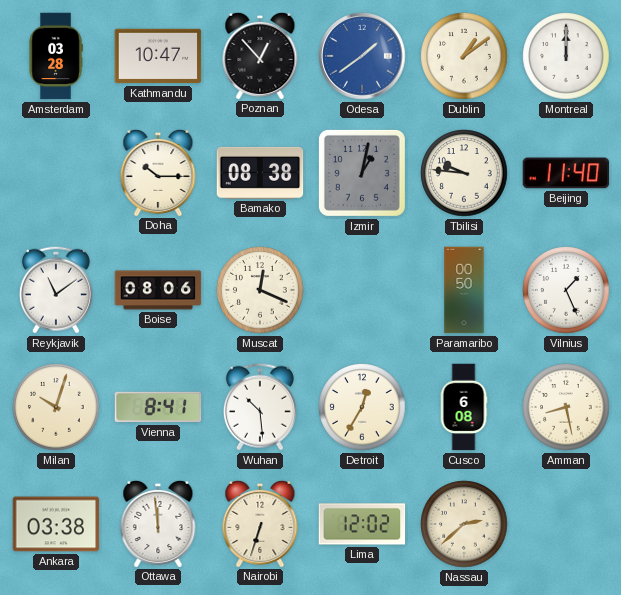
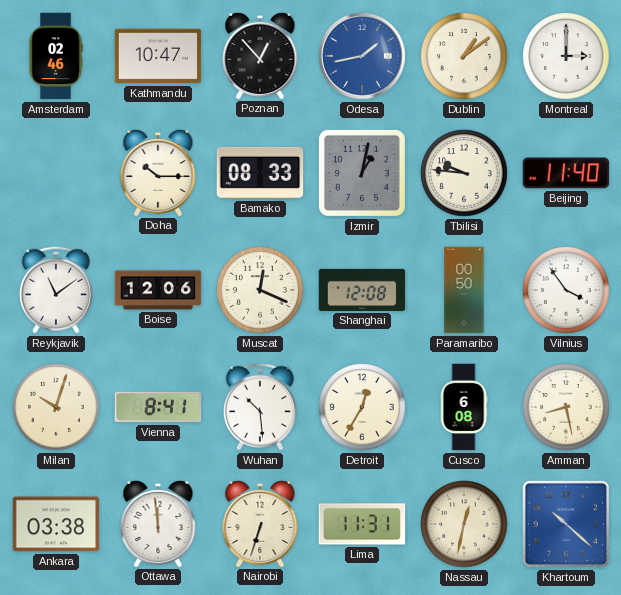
Amsterdam: 03:28 -> 02:46 (56, 56)
Odesa: 1:39 -> 1:43 (362, 56)
Montreal: 12:00 -> 3:00 (566, 56)
Bamako: 08:38 -> 08:33 (260, 173)
Boise: 08:06 -> 12:06 (158, 290)
Shanghai: none -> 12:08 (362, 290)
Vilnius: 1:26 -> 3:54 (566, 290)
Lima: 12:02 -> 11:31 (362, 524)
Nassau: 2:38 -> 12:32 (464, 524)
Khartoum: none -> 10:22 (566, 524)
